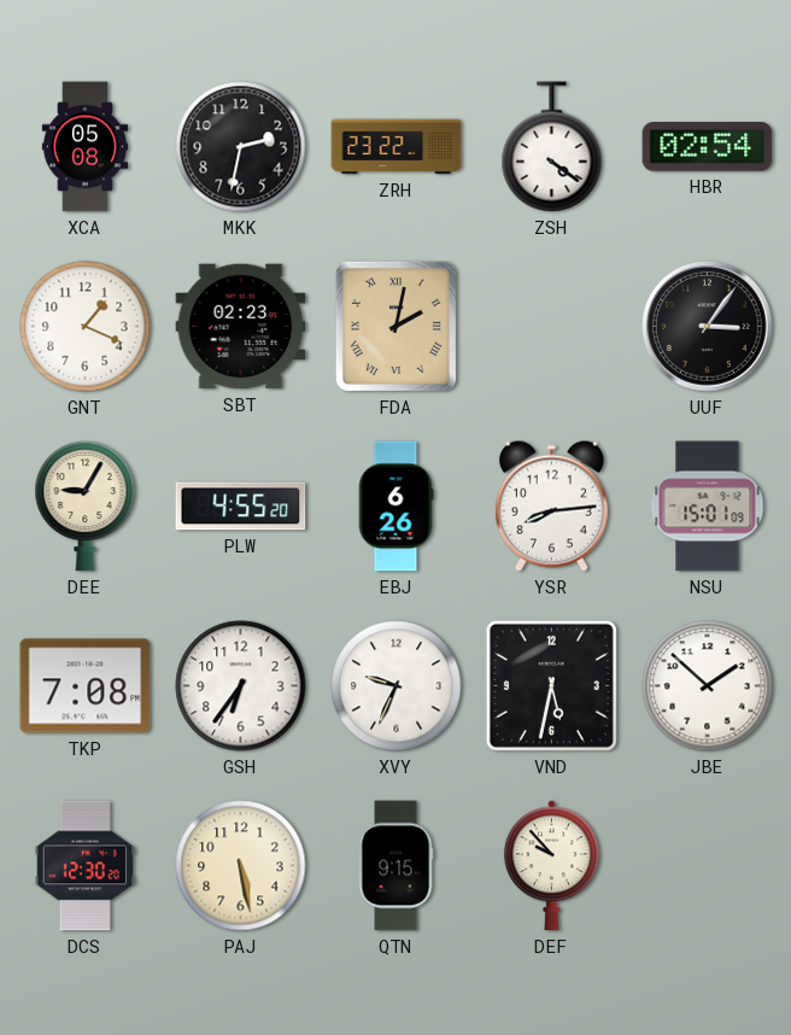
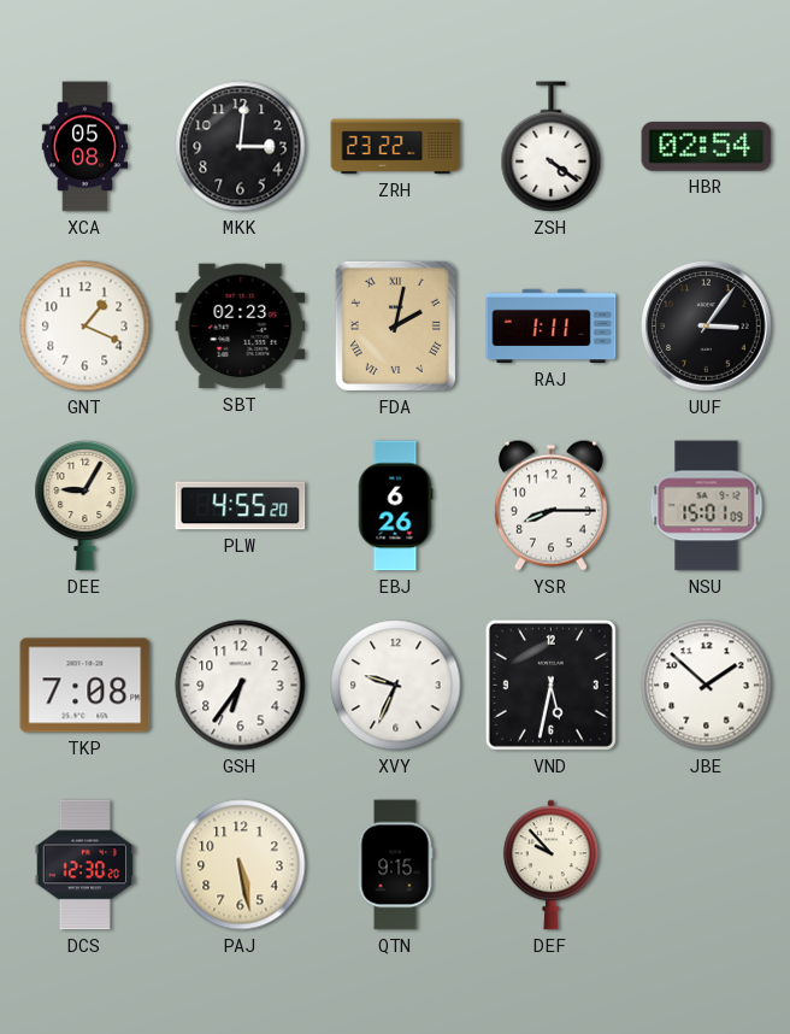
MKK: 2:32 -> 3:01 (241, 147)
RAJ: none -> 1:11 (552, 327)
YSR: 8:14 -> 8:15 (550, 505)
